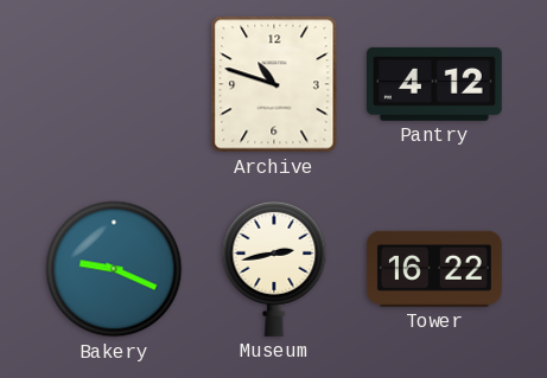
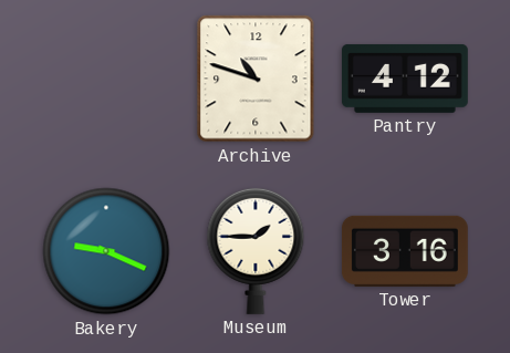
Museum: 2:43 -> 1:45 (256, 251)
Tower: 16:22 -> 3:16 (405, 251)
